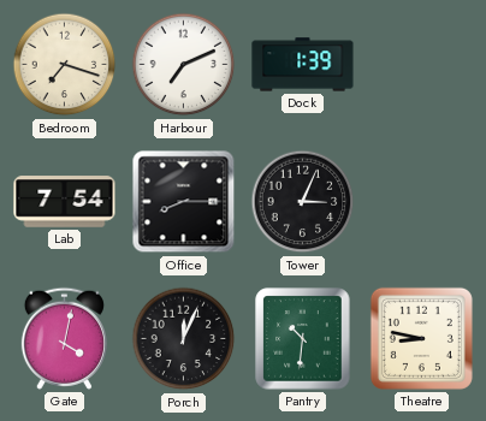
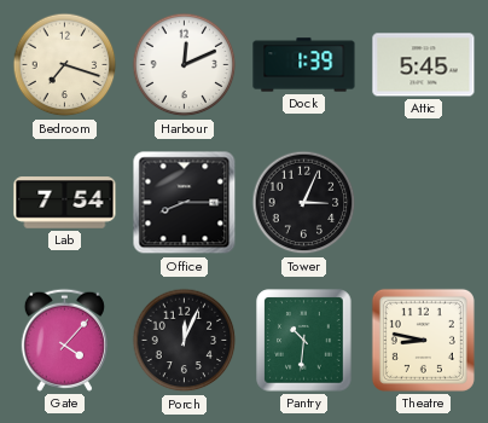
Harbour: 7:11 -> 12:11 (185, 65)
Attic: none -> 5:45 (424, 65)
Gate: 4:02 -> 4:07 (64, 340)
